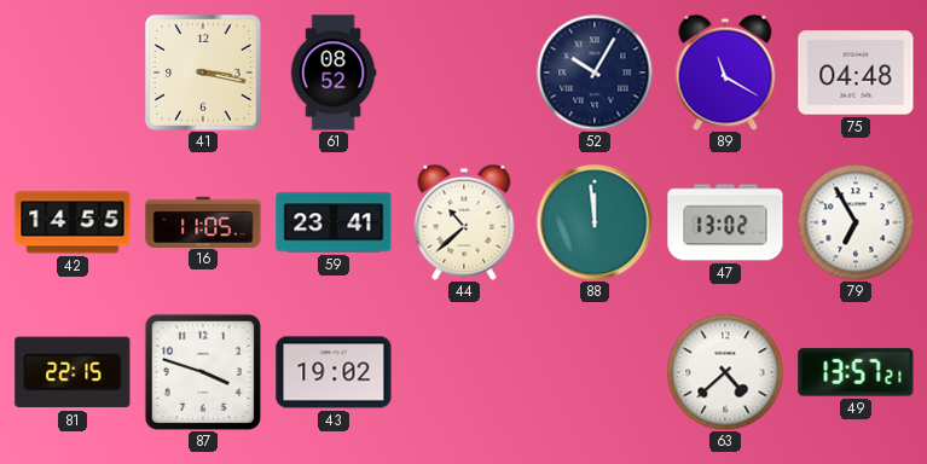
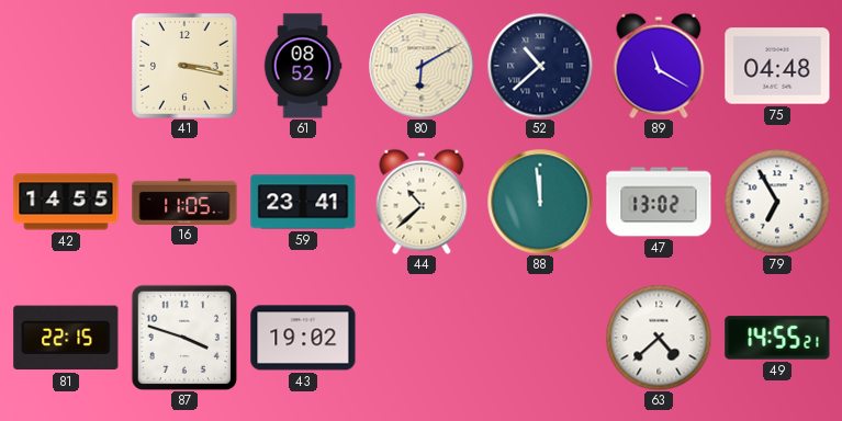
80: none -> 6:10 (422, 66)
52: 10:05 -> 10:38 (540, 66)
49: 13:57 -> 14:55 (777, 338)
